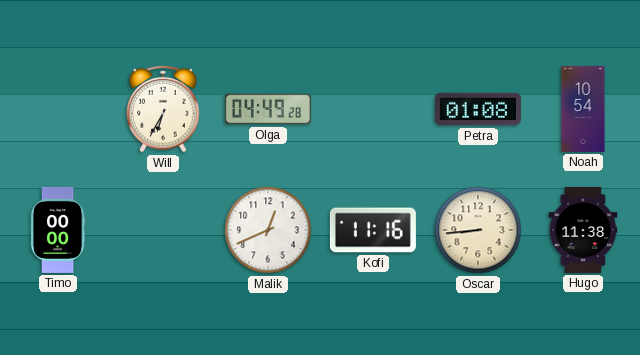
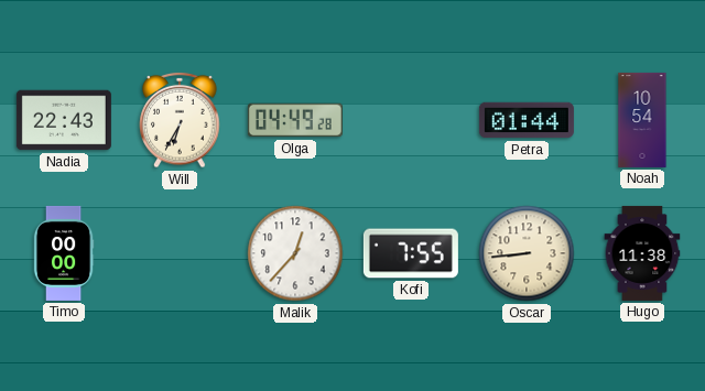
Nadia: none -> 22:43 (64, 120)
Petra: 01:08 -> 01:44 (527, 120)
Malik: 12:41 -> 12:37 (295, 253)
Kofi: 11:16 -> 7:55 (411, 253)
